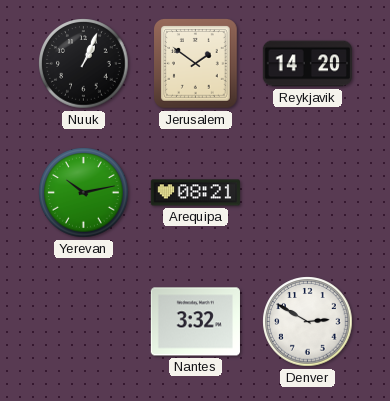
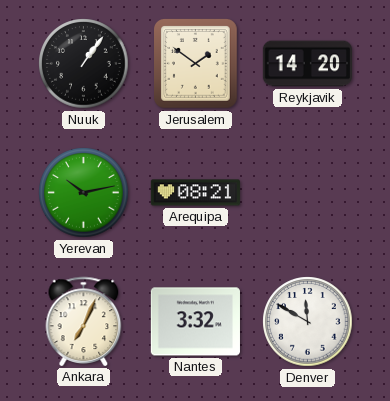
Nuuk: 1:04 -> 1:06 (84, 64)
Ankara: none -> 7:04 (84, 321)
Denver: 2:50 -> 11:50 (308, 322)
